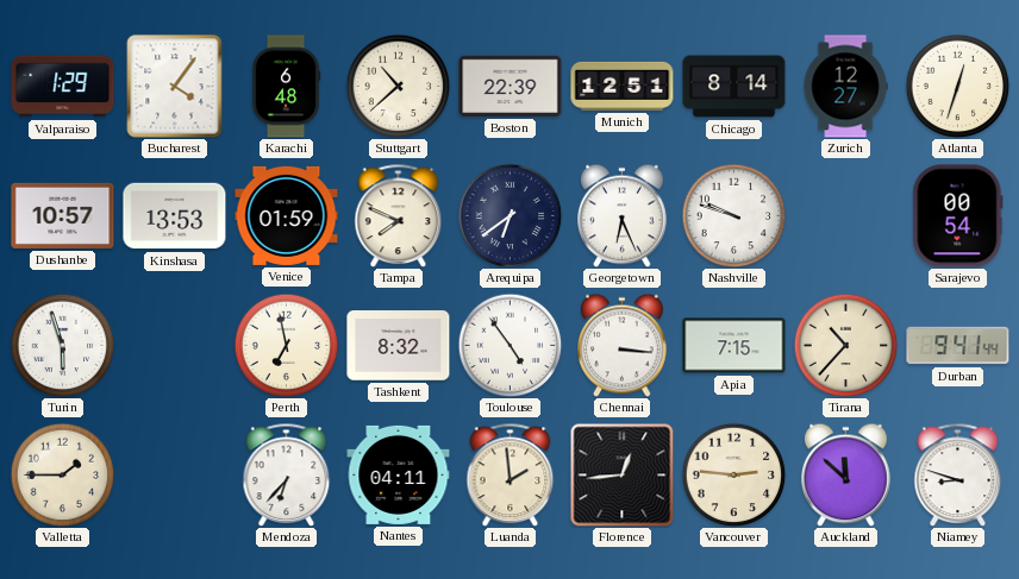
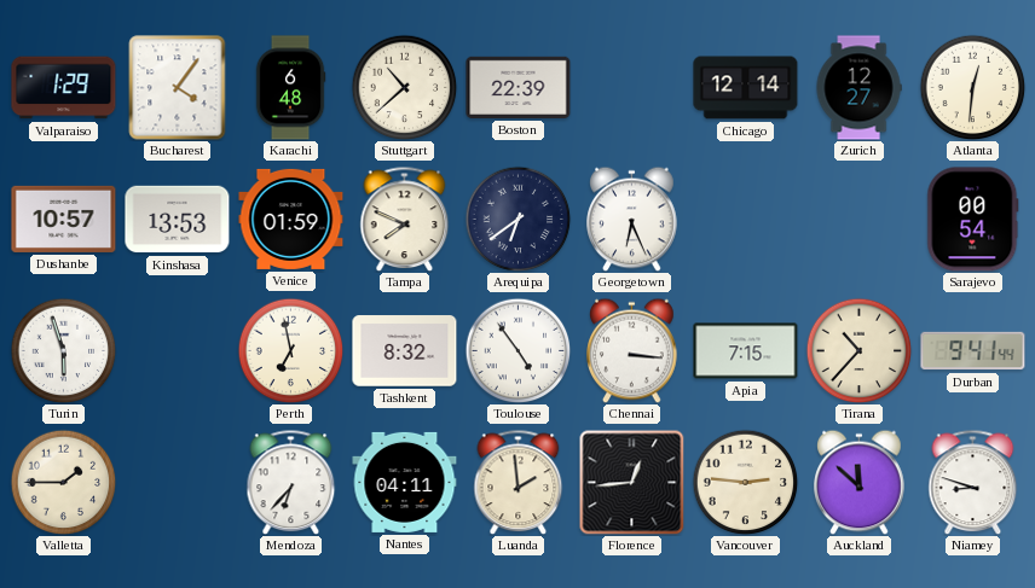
Munich: 12:51 -> none (623, 86)
Chicago: 8:14 -> 12:14 (746, 88)
Atlanta: 12:33 -> 12:31 (972, 87)
Nashville: 9:48 -> none (733, 215)
